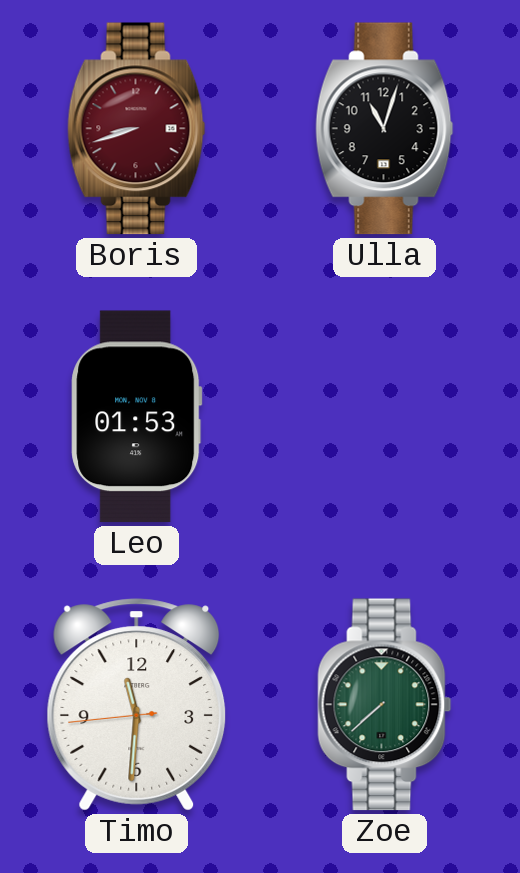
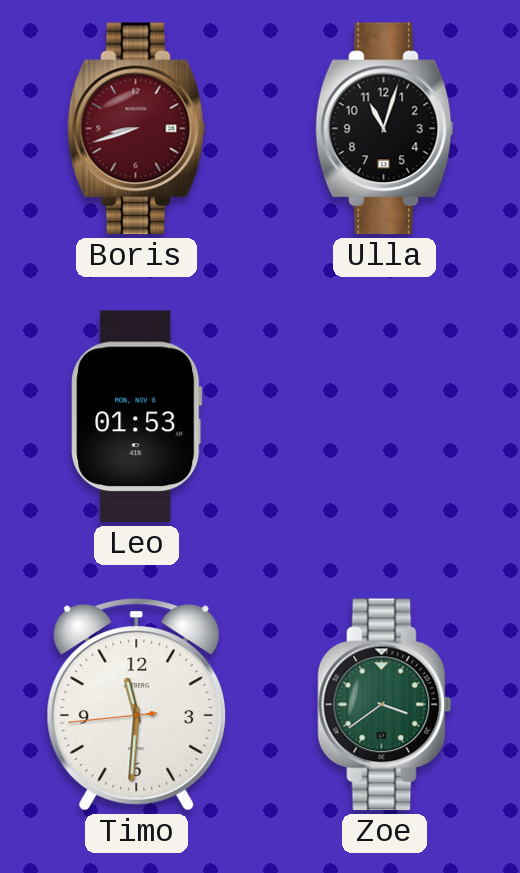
Zoe: 7:38 -> 3:39 (385, 705)
